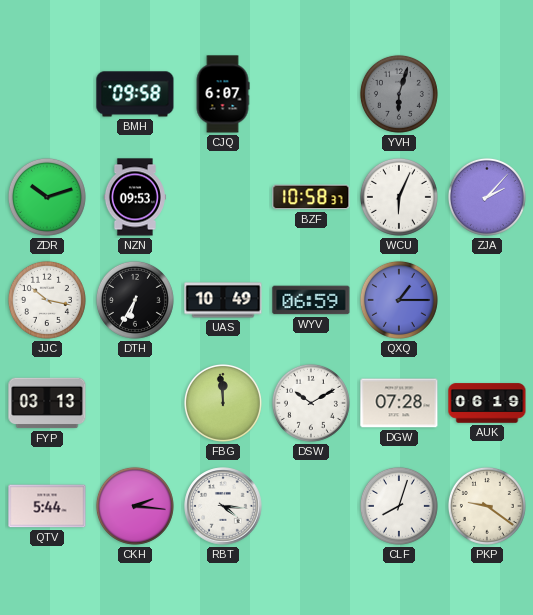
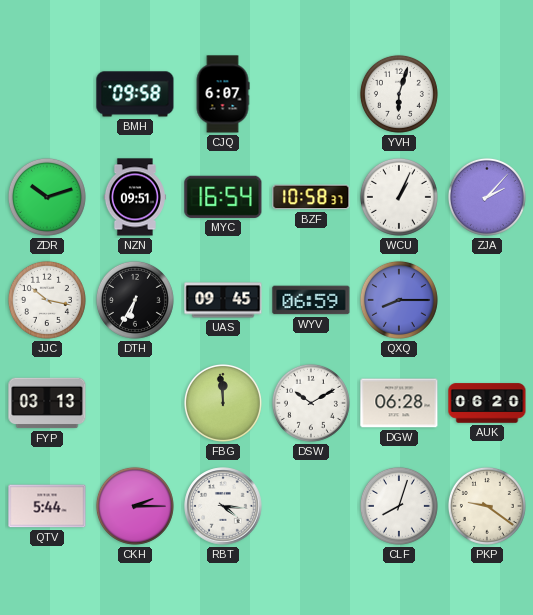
YVH dial: grey -> white (399, 94)
NZN: 09:53 -> 09:51 (135, 197)
MYC: none -> 16:54 (223, 197)
WCU: 6:04 -> 1:04 (399, 197)
UAS: 10:49 -> 09:45 (223, 300)
QXQ: 1:15 -> 8:15 (399, 300)
DGW: 07:28 -> 06:28 (399, 403)
AUK: 06:19 -> 06:20 (487, 403)
CKH: 2:16 -> 2:15 (135, 506)
